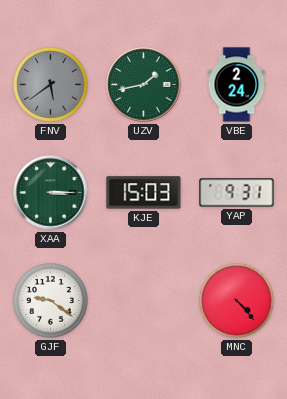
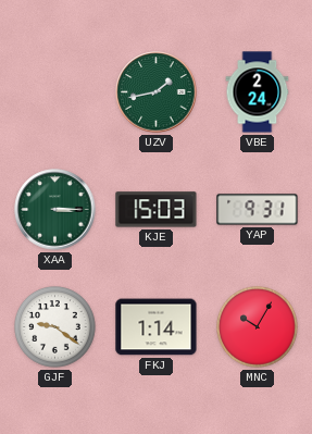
FNV: 5:39 -> none (51, 85)
FKJ: none -> 1:14 (157, 327)
MNC: 4:23 -> 10:05 (258, 327)
